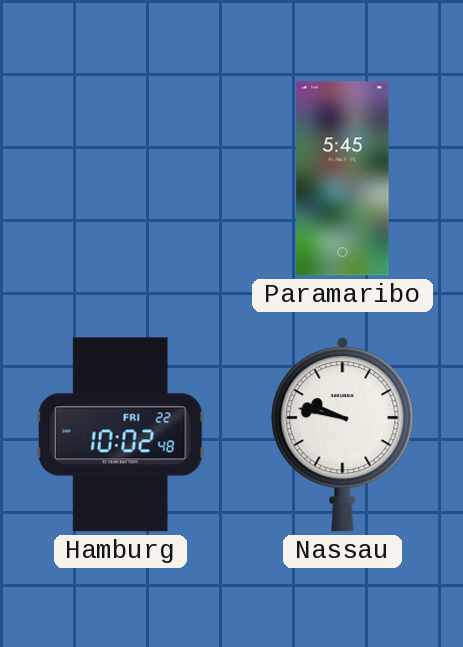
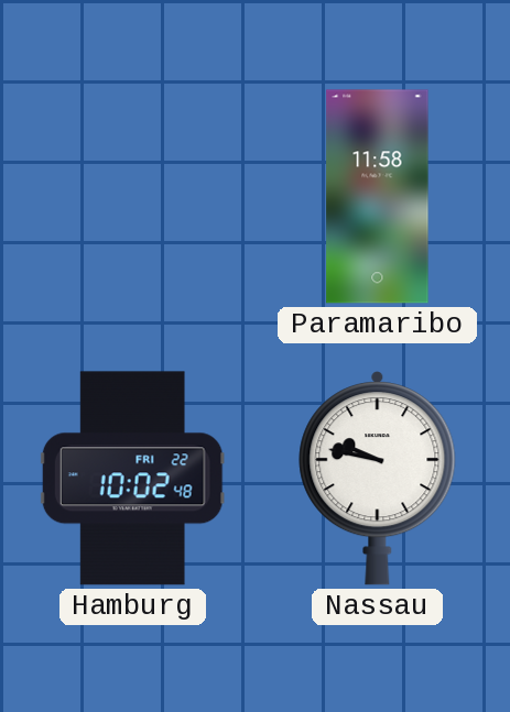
Paramaribo: 5:45 -> 11:58 (378, 197)
